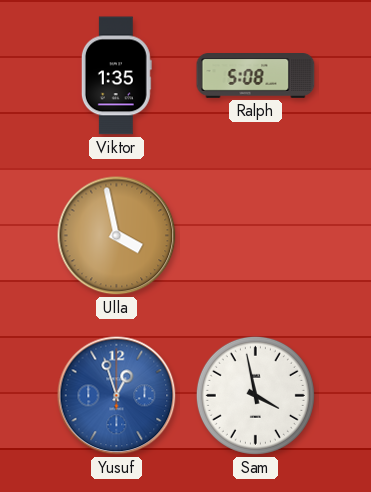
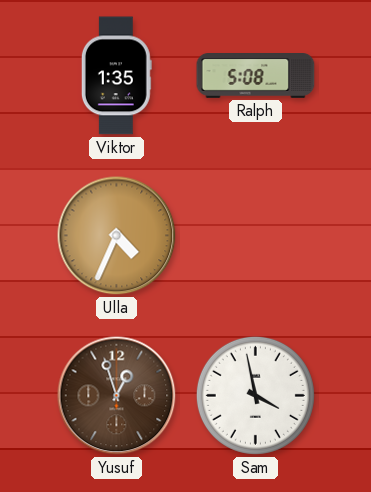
Ulla: 3:58 -> 4:34 (117, 236)
Yusuf dial: blue -> brown (117, 396)
